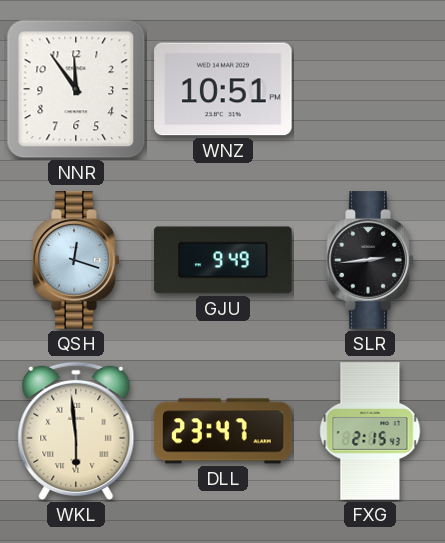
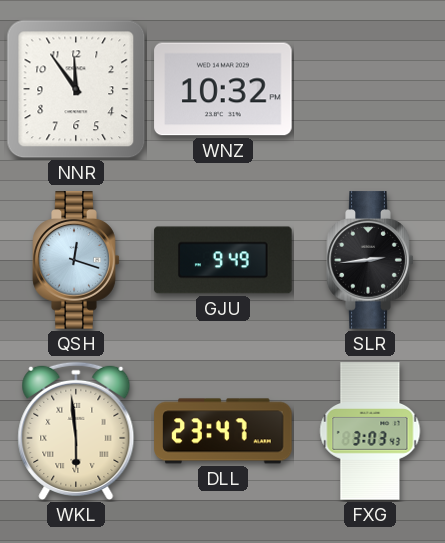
WNZ: 10:51 -> 10:32 (223, 89)
FXG: 2:15 -> 3:03 (370, 431)
